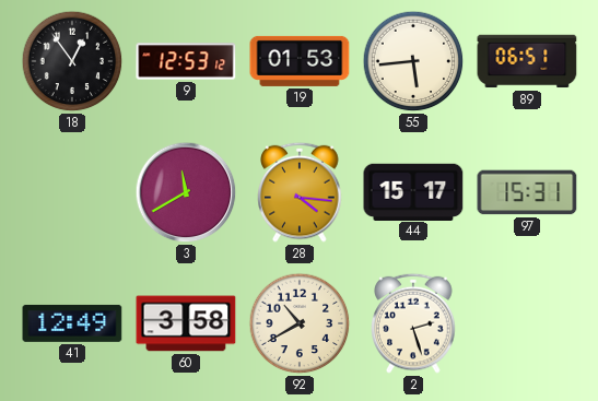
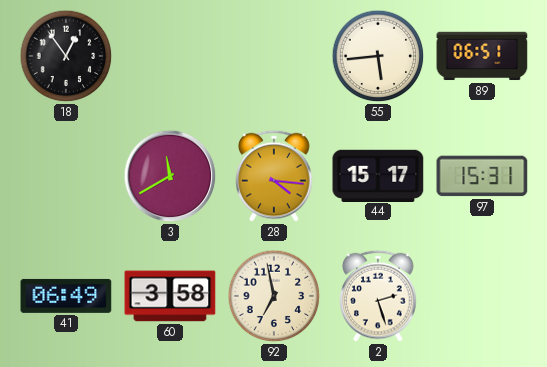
9: 12:53 -> none (186, 61)
19: 01:53 -> none (300, 61)
41: 12:49 -> 06:49 (66, 296)
92: 10:40 -> 6:58 (274, 296)
